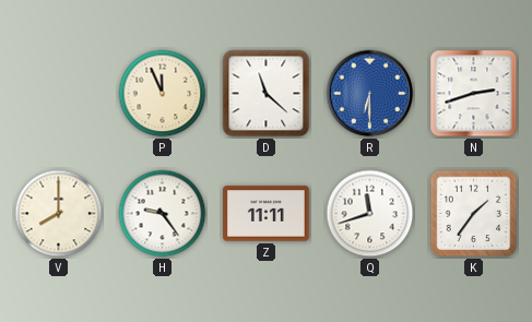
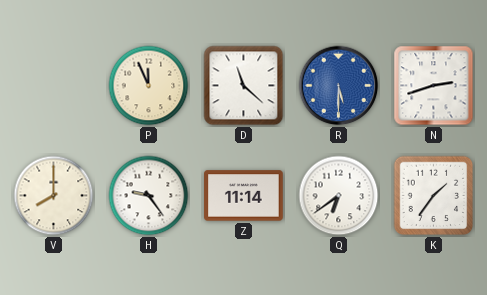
R: 6:30 -> 5:30 (339, 86)
Z: 11:11 -> 11:14 (244, 196)
Q: 11:42 -> 6:39 (339, 196)
